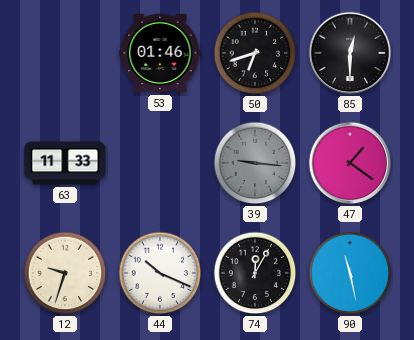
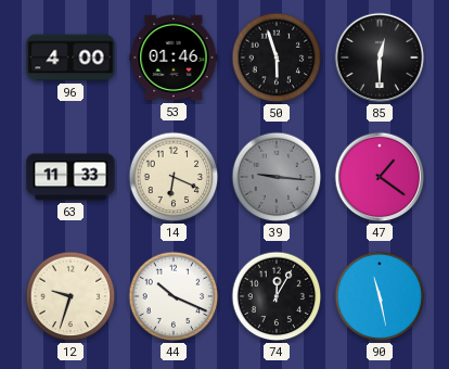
96: none -> 4:00 (70, 58)
50: 6:42 -> 5:57 (277, 58)
14: none -> 6:19 (174, 177)
